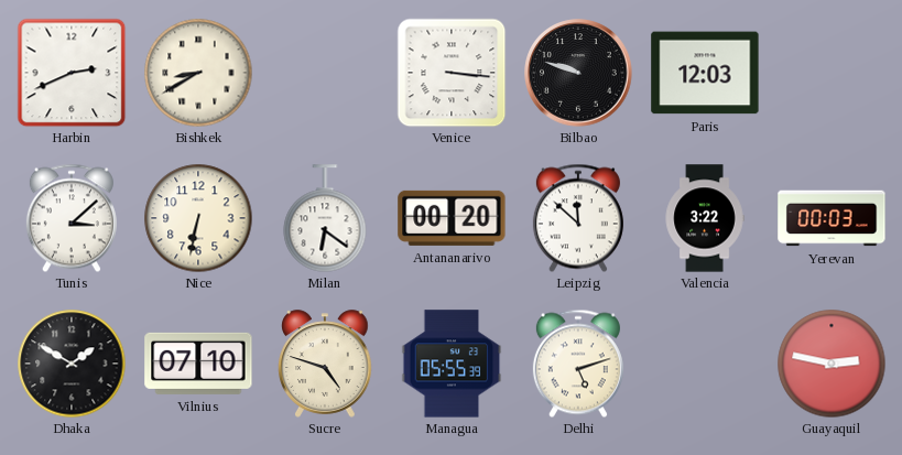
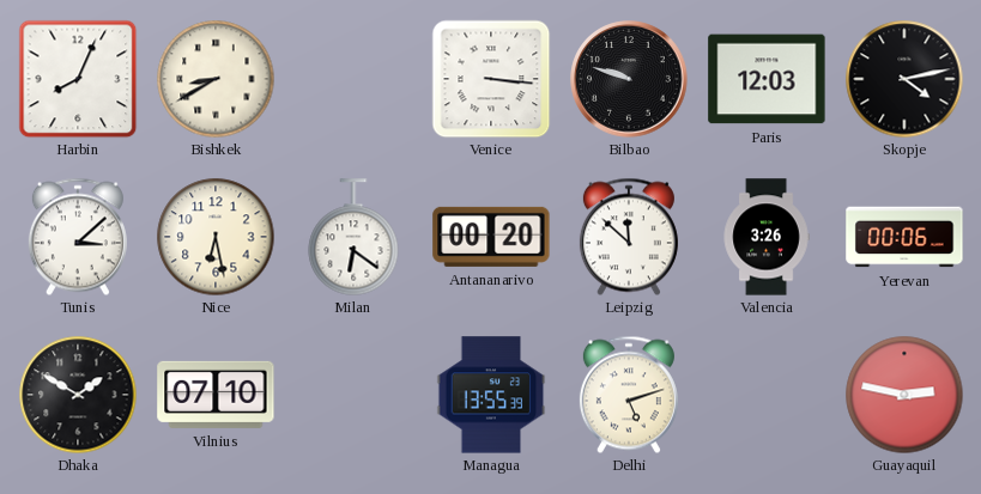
Harbin: 2:41 -> 8:04 (78, 79)
Skopje: none -> 4:13 (904, 79)
Nice: 6:32 -> 6:28 (216, 237)
Valencia: 3:22 -> 3:26 (767, 237)
Yerevan: 00:03 -> 00:06 (904, 237)
Sucre: 4:48 -> none (325, 364)
Managua: 05:55 -> 13:55 (491, 395)
